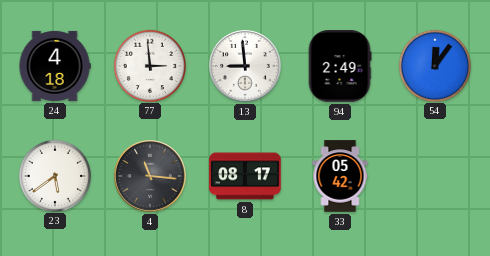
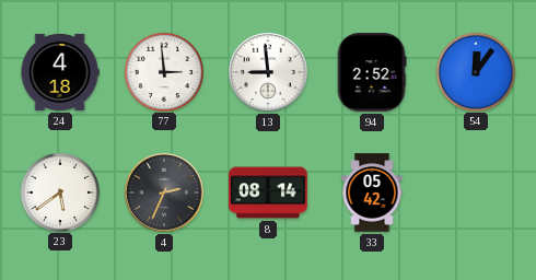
94: 2:49 -> 2:52 (372, 72)
4: 11:16 -> 2:34 (164, 192)
8: 08:17 -> 08:14 (268, 192)
